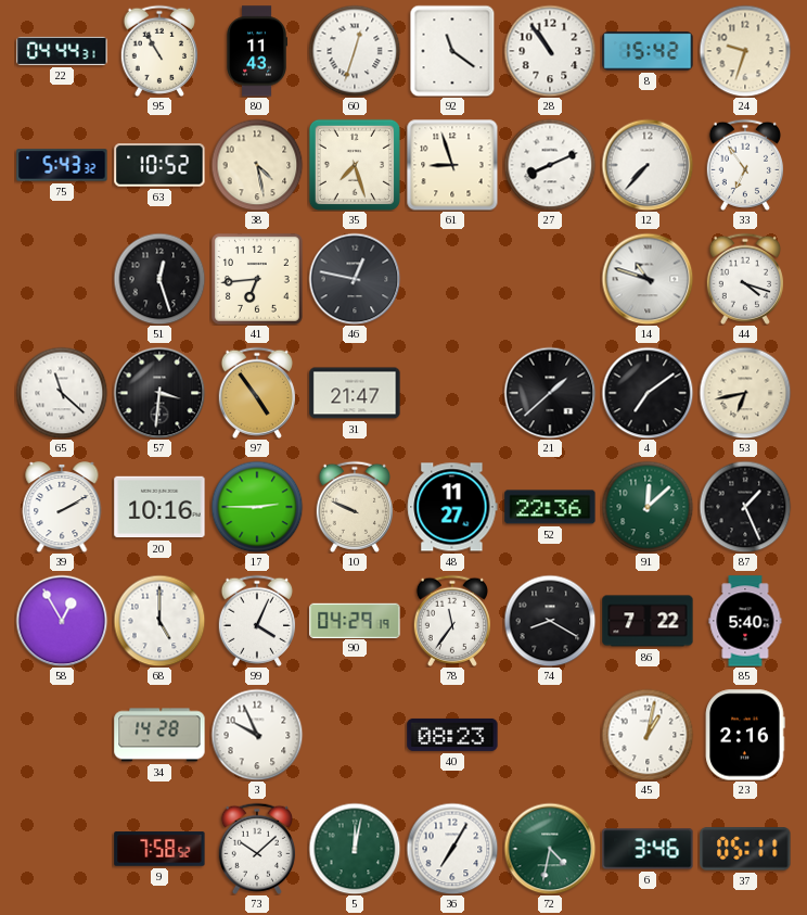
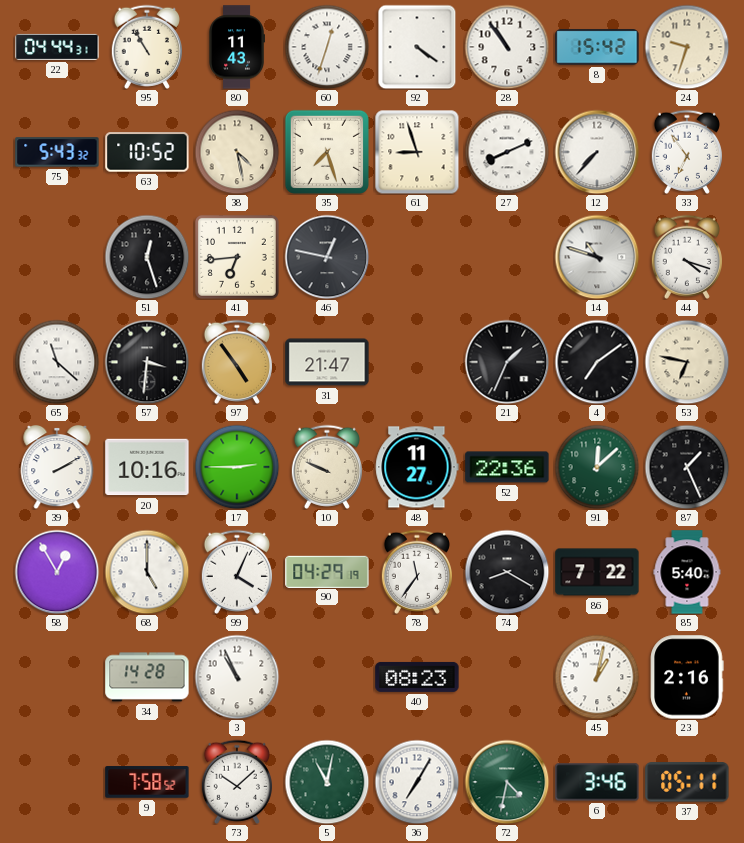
92: 11:21 -> 4:21 (417, 47)
21: 1:38 -> 1:34 (507, 362)
53: 6:43 -> 6:47 (687, 362)
3: 9:56 -> 10:56 (237, 677)
5: 12:02 -> 11:02 (327, 782)
